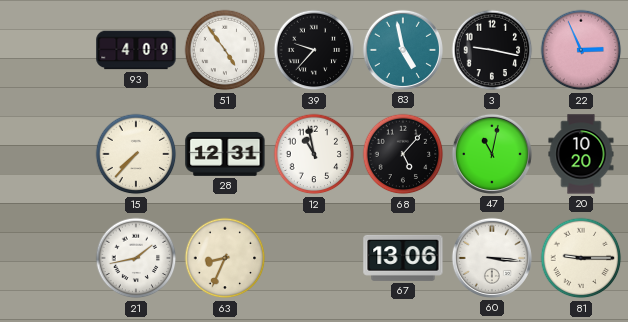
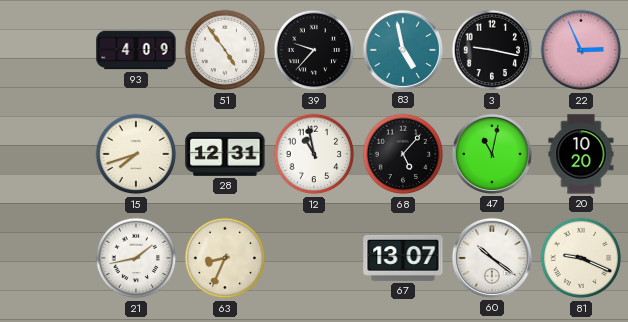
15: 7:37 -> 7:42 (136, 154)
67: 13:06 -> 13:07 (403, 258)
60: 3:16 -> 10:21 (492, 258)
81: 9:15 -> 9:19 (581, 258)
